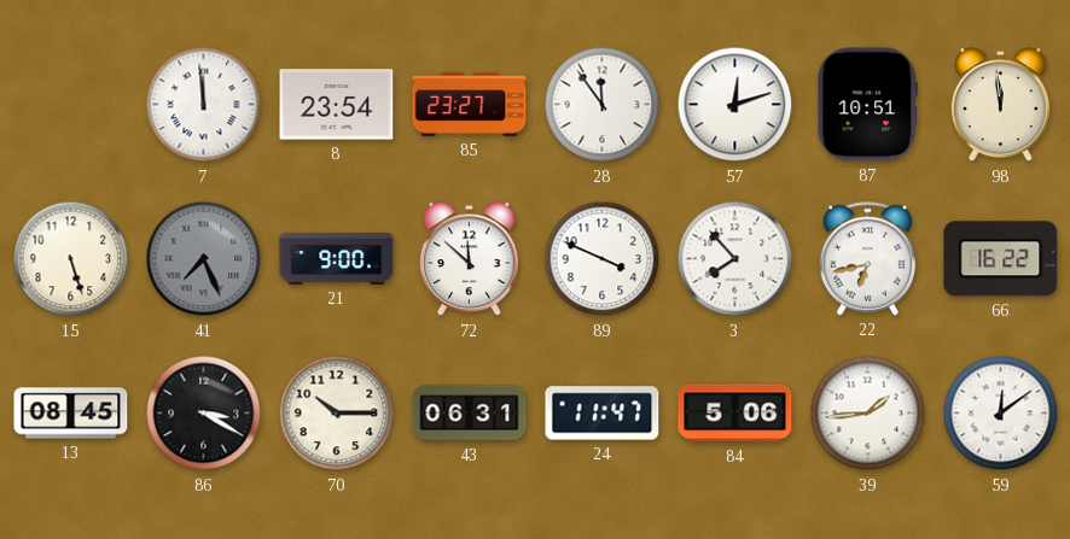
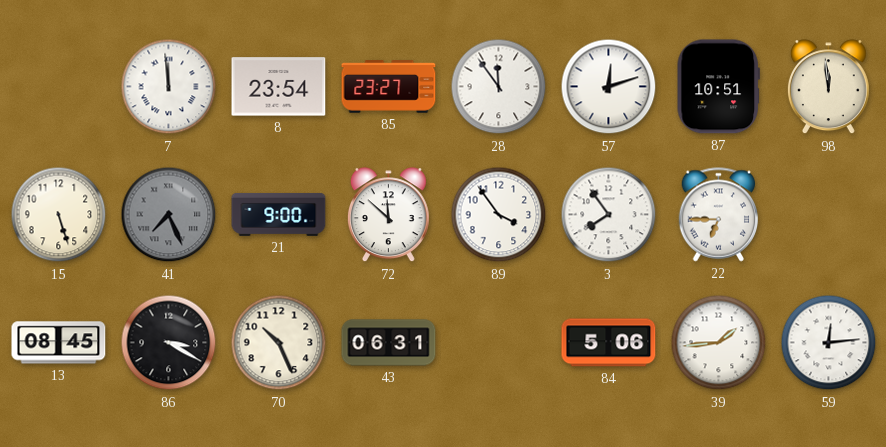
89: 3:49 -> 3:54 (499, 215)
3: 7:53 -> 7:54 (609, 215)
22: 6:43 -> 6:45 (719, 215)
66: 16:22 -> none (1001, 259)
70: 10:15 -> 10:26 (279, 343)
24: 11:47 -> none (603, 414)
59: 12:09 -> 12:14 (829, 343)
